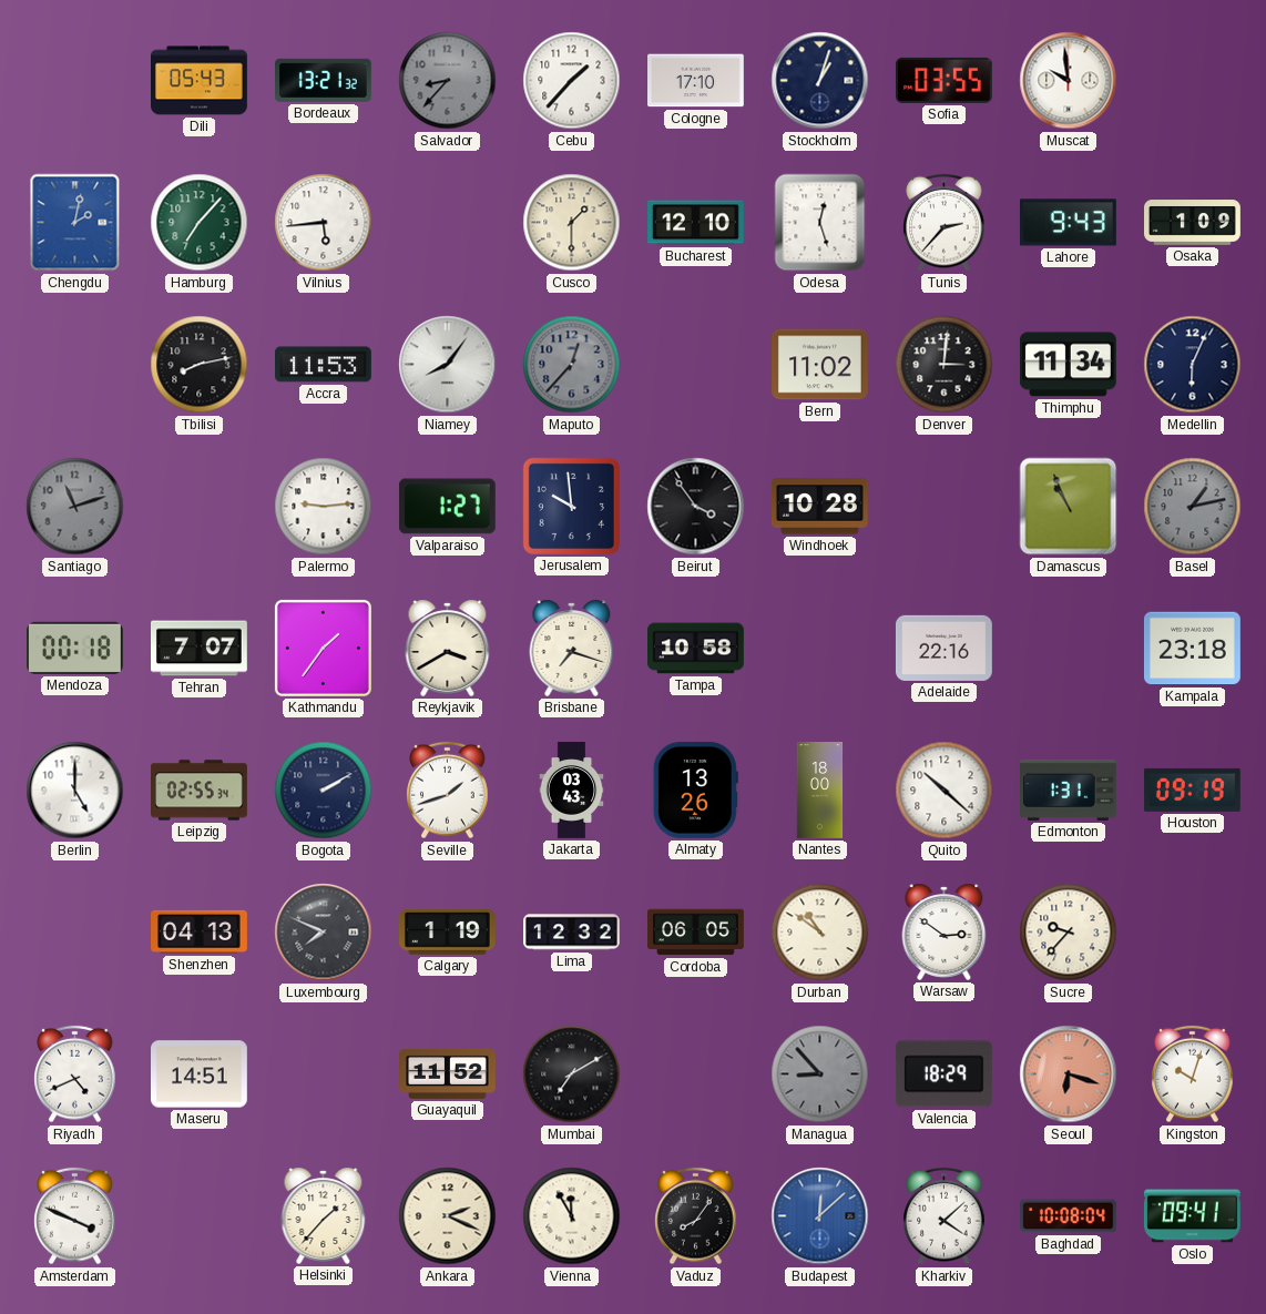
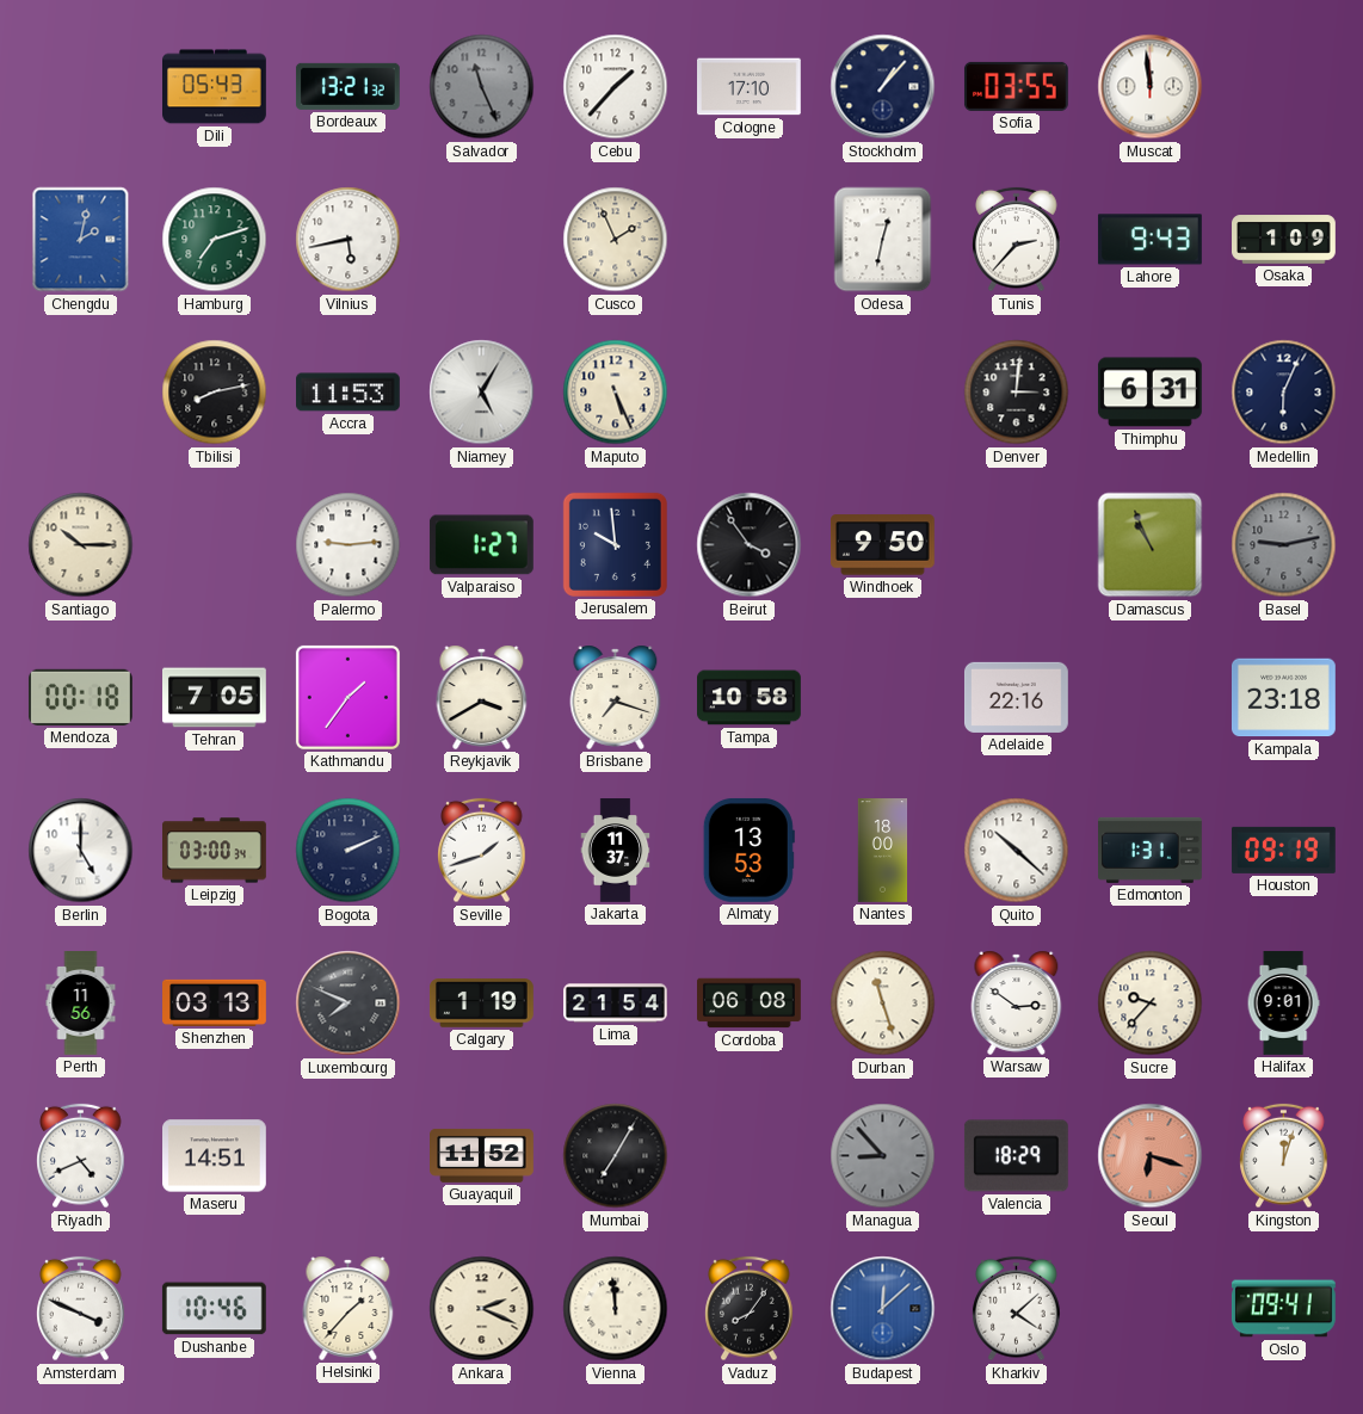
Salvador: 8:37 -> 11:26 (482, 87)
Stockholm: 1:03 -> 1:07 (883, 87)
Muscat: 9:59 -> 11:59 (1151, 87)
Hamburg: 7:07 -> 7:12 (215, 240)
Vilnius: 5:44 -> 5:43 (349, 240)
Cusco: 1:30 -> 1:56 (616, 240)
Bucharest: 12:10 -> none (696, 223)
Odesa: 12:27 -> 12:32 (883, 240)
Niamey: 8:06 -> 5:05 (482, 393)
Maputo: 12:37 -> 5:26 (616, 393)
Maputo dial: grey -> cream (616, 393)
Bern: 11:02 -> none (820, 365)
Thimphu: 11:34 -> 6:31 (1149, 393)
Santiago: 11:12 -> 10:15 (81, 545)
Santiago dial: grey -> cream (81, 545)
Windhoek: 10:28 -> 9:50 (882, 545)
Basel: 1:13 -> 9:13 (1284, 545)
Tehran: 7:07 -> 7:05 (215, 698)
Leipzig: 02:55 -> 03:00 (215, 851)
Bogota: 2:10 -> 2:11 (349, 851)
Jakarta: 03:43 -> 11:37 (616, 851)
Almaty: 13:26 -> 13:53 (748, 850)
Perth: none -> 11:56 (81, 1004)
Shenzhen: 04:13 -> 03:13 (215, 1002)
Lima: 12:32 -> 21:54 (616, 1004)
Cordoba: 06:05 -> 06:08 (750, 1004)
Durban: 10:51 -> 11:27 (883, 1004)
Halifax: none -> 9:01 (1283, 1004)
Mumbai: 7:10 -> 7:05 (616, 1156)
Kingston: 10:03 -> 12:03 (1284, 1156)
Dushanbe: none -> 10:46 (214, 1309)
Vienna: 11:55 -> 11:59 (616, 1309)
Baghdad: 10:08 -> none (1069, 1216)
